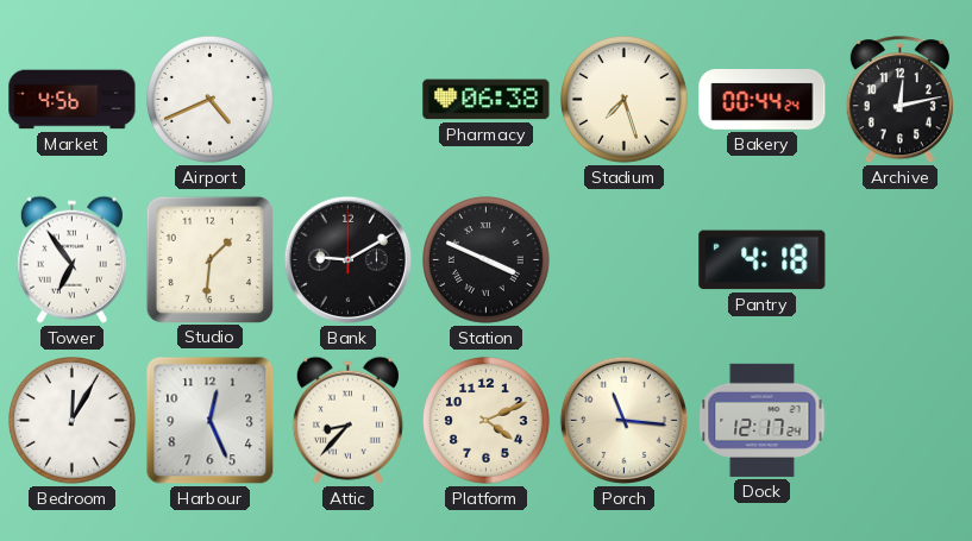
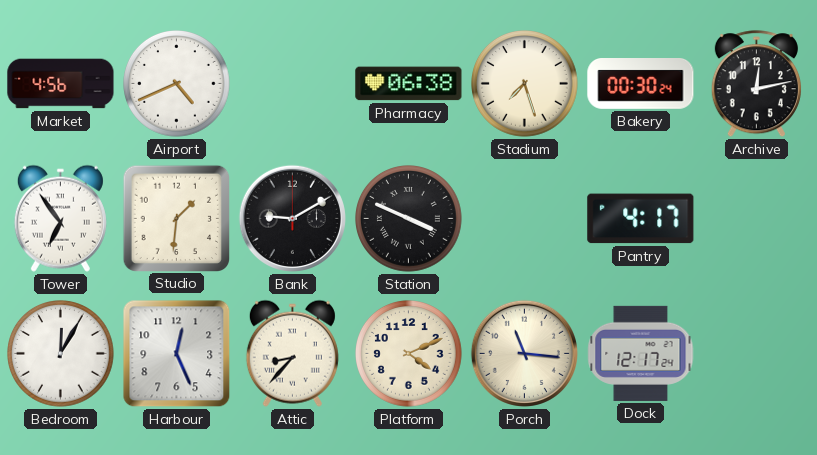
Bakery: 00:44 -> 00:30 (641, 84)
Pantry: 4:18 -> 4:17 (641, 219)
